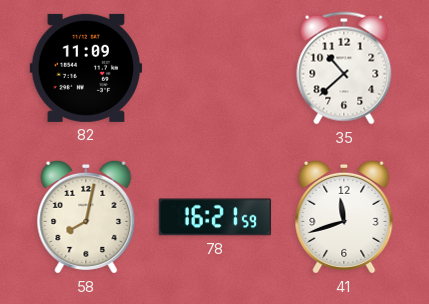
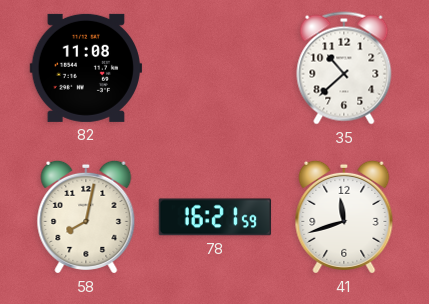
82: 11:09 -> 11:08 (86, 68)
